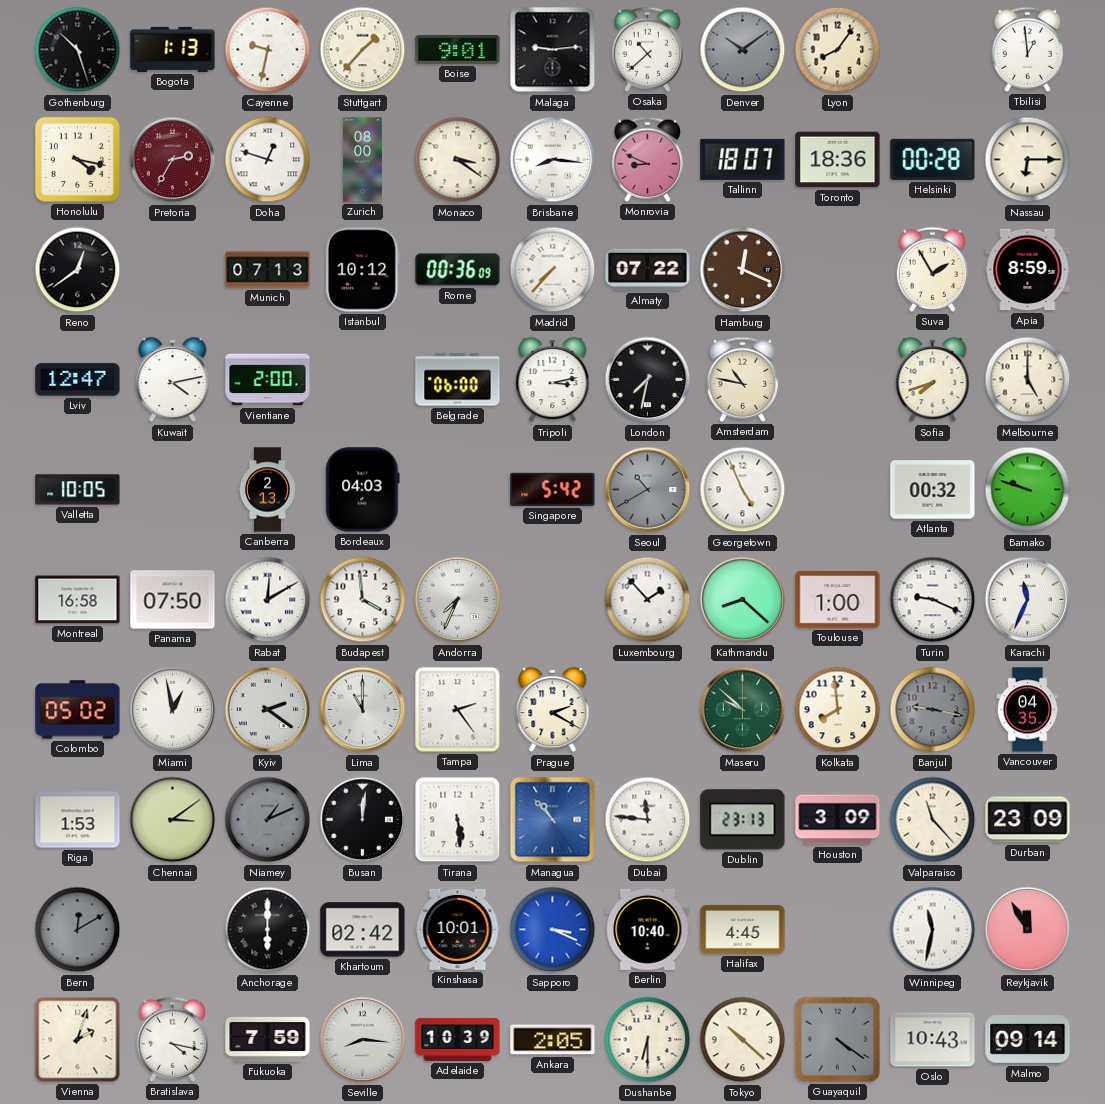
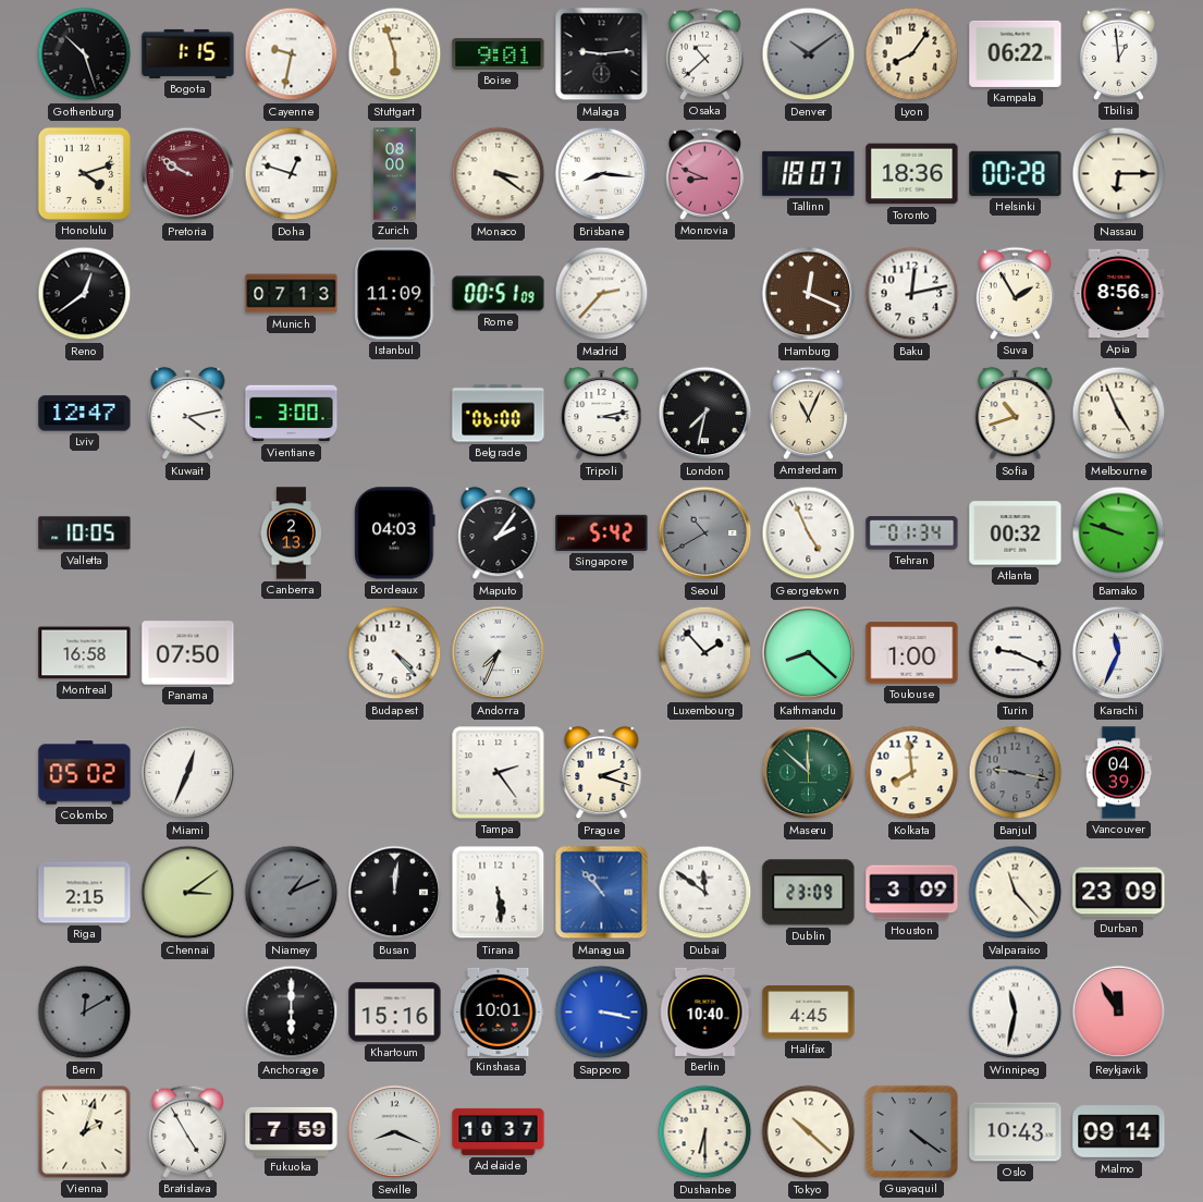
Bogota: 1:13 -> 1:15 (188, 53)
Stuttgart: 1:37 -> 5:57 (395, 54)
Kampala: none -> 06:22 (1016, 53)
Honolulu: 4:17 -> 4:12 (84, 173)
Pretoria: 2:35 -> 9:50 (188, 174)
Istanbul: 10:12 -> 11:09 (395, 294)
Rome: 00:36 -> 00:51 (499, 294)
Madrid: 7:37 -> 2:37 (602, 294)
Almaty: 07:22 -> none (648, 270)
Baku: none -> 12:13 (912, 294)
Apia: 8:59 -> 8:56 (1119, 294)
Vientiane: 2:00 -> 3:00 (292, 414)
Amsterdam: 10:47 -> 11:04 (809, 413)
Sofia: 7:42 -> 10:42 (1016, 414)
Melbourne: 5:00 -> 4:56 (1119, 414)
Maputo: none -> 2:06 (499, 533)
Tehran: none -> 01:34 (912, 533)
Rabat: 12:10 -> none (268, 600)
Budapest: 3:59 -> 4:23 (395, 653)
Miami: 12:58 -> 12:34 (188, 773)
Kyiv: 2:21 -> none (268, 710)
Lima: 11:00 -> none (363, 710)
Prague: 2:20 -> 2:18 (602, 773)
Maseru: 9:52 -> 11:52 (809, 773)
Vancouver: 04:35 -> 04:39 (1119, 773)
Riga: 1:53 -> 2:15 (85, 893)
Dubai: 11:46 -> 11:51 (705, 893)
Dublin: 23:13 -> 23:09 (809, 893)
Khartoum: 02:42 -> 15:16 (395, 1013)
Sapporo: 3:19 -> 3:17 (602, 1013)
Bratislava: 4:17 -> 4:55 (188, 1131)
Seville: 8:16 -> 8:19 (395, 1132)
Adelaide: 10:39 -> 10:37 (499, 1131)
Ankara: 2:05 -> none (553, 1040)
